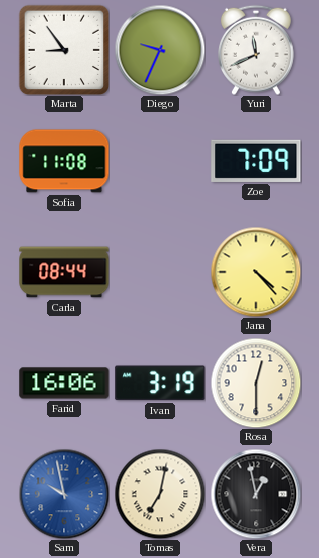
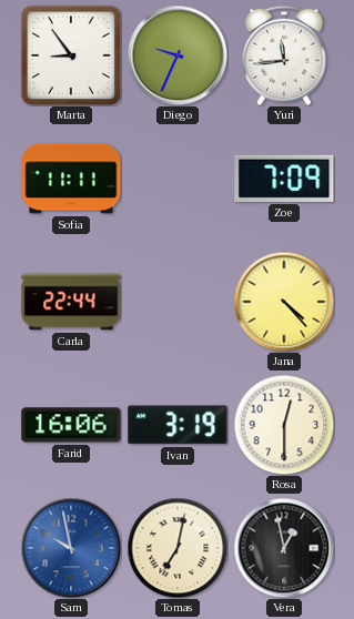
Yuri: 11:41 -> 11:44 (285, 55)
Sofia: 11:08 -> 11:11 (71, 179)
Carla: 08:44 -> 22:44 (71, 302)
